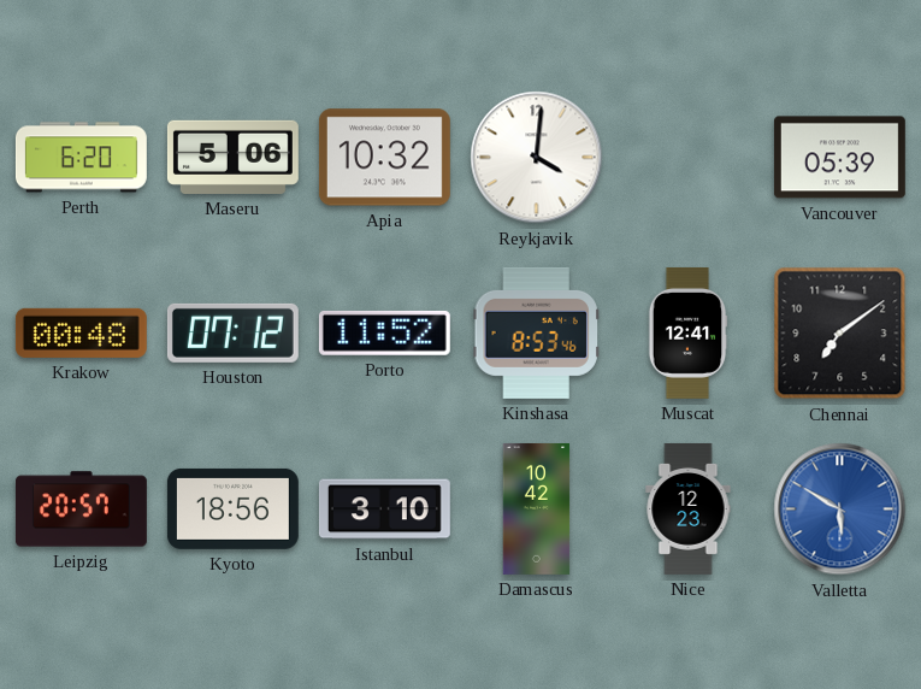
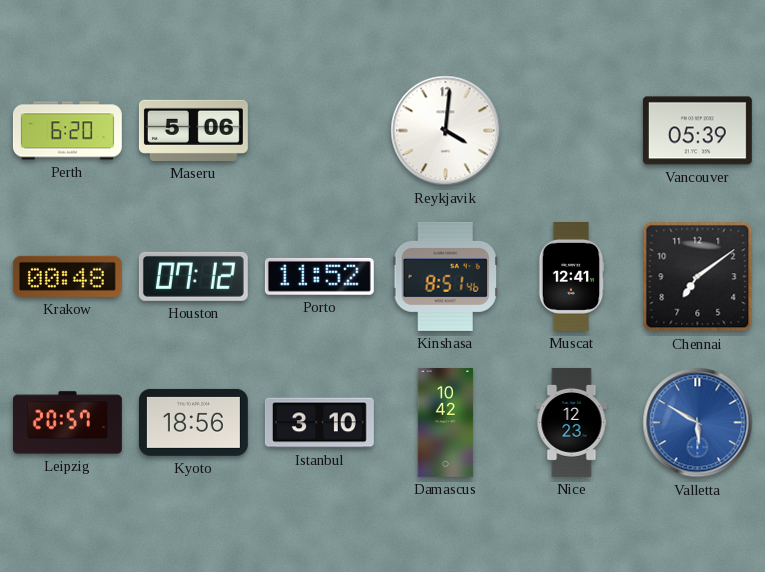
Apia: 10:32 -> none (384, 158)
Kinshasa: 8:53 -> 8:51 (445, 276)
